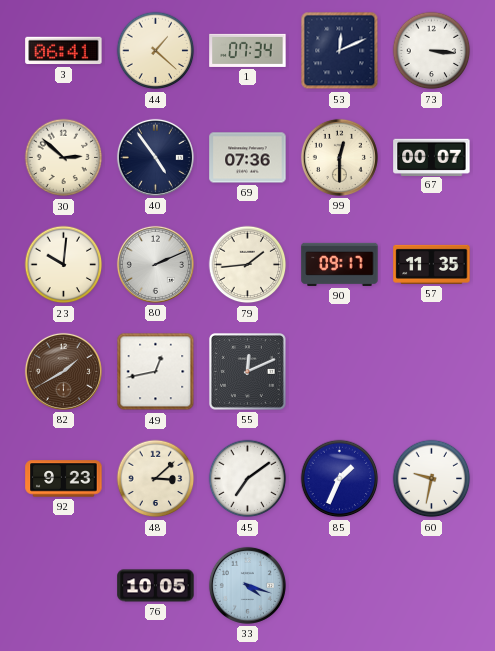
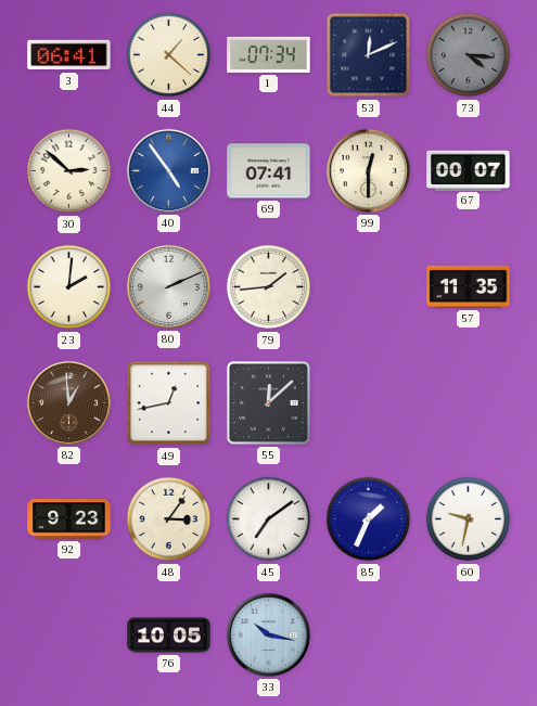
73: 3:16 -> 4:16 (469, 55)
73 dial: white -> grey (469, 55)
40 dial: navy -> blue (168, 170)
69: 07:36 -> 07:41 (269, 171)
23: 10:01 -> 2:01 (69, 287)
90: 09:17 -> none (340, 264)
82: 1:40 -> 12:59 (68, 402)
55: 12:11 -> 12:08 (269, 403)
48: 3:08 -> 3:06 (169, 519)
33: 4:18 -> 10:17 (268, 634)
